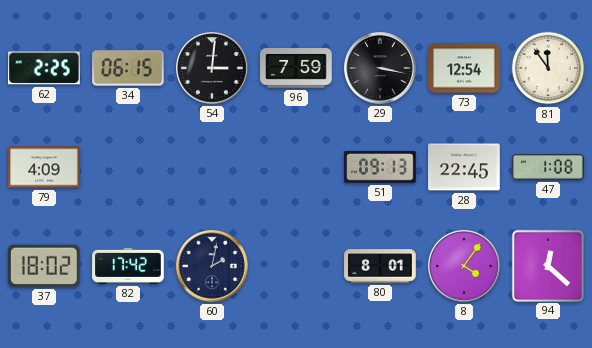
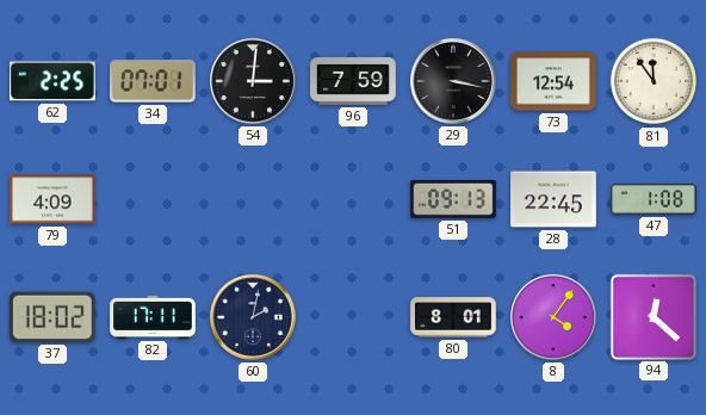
34: 06:15 -> 07:01 (153, 81)
82: 17:42 -> 17:11 (153, 317)
